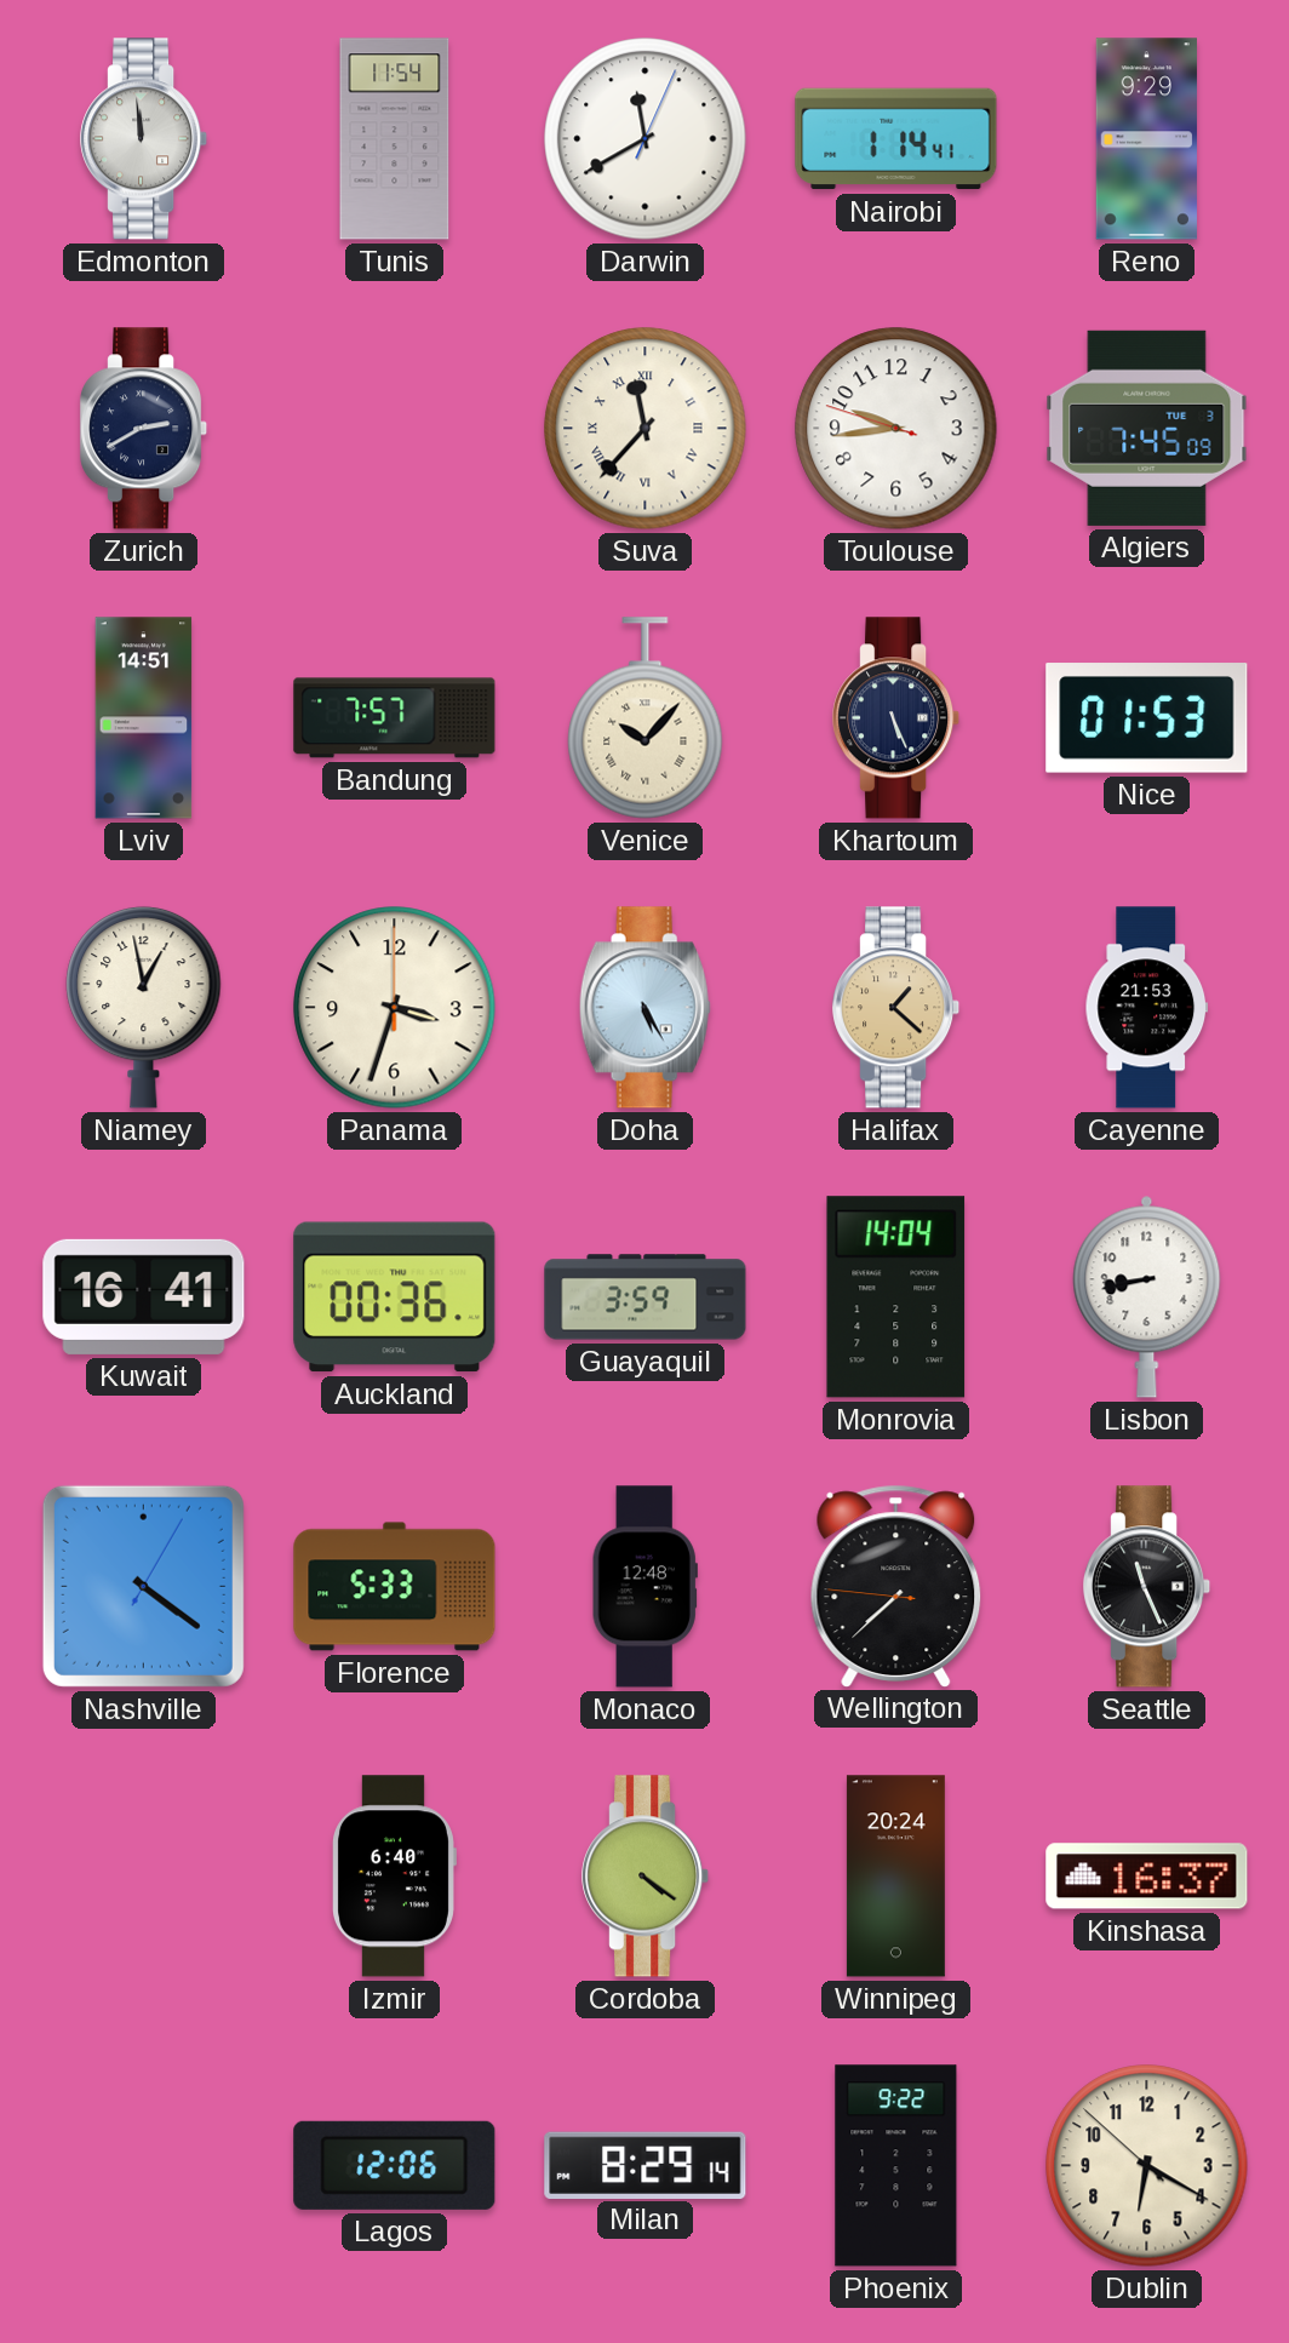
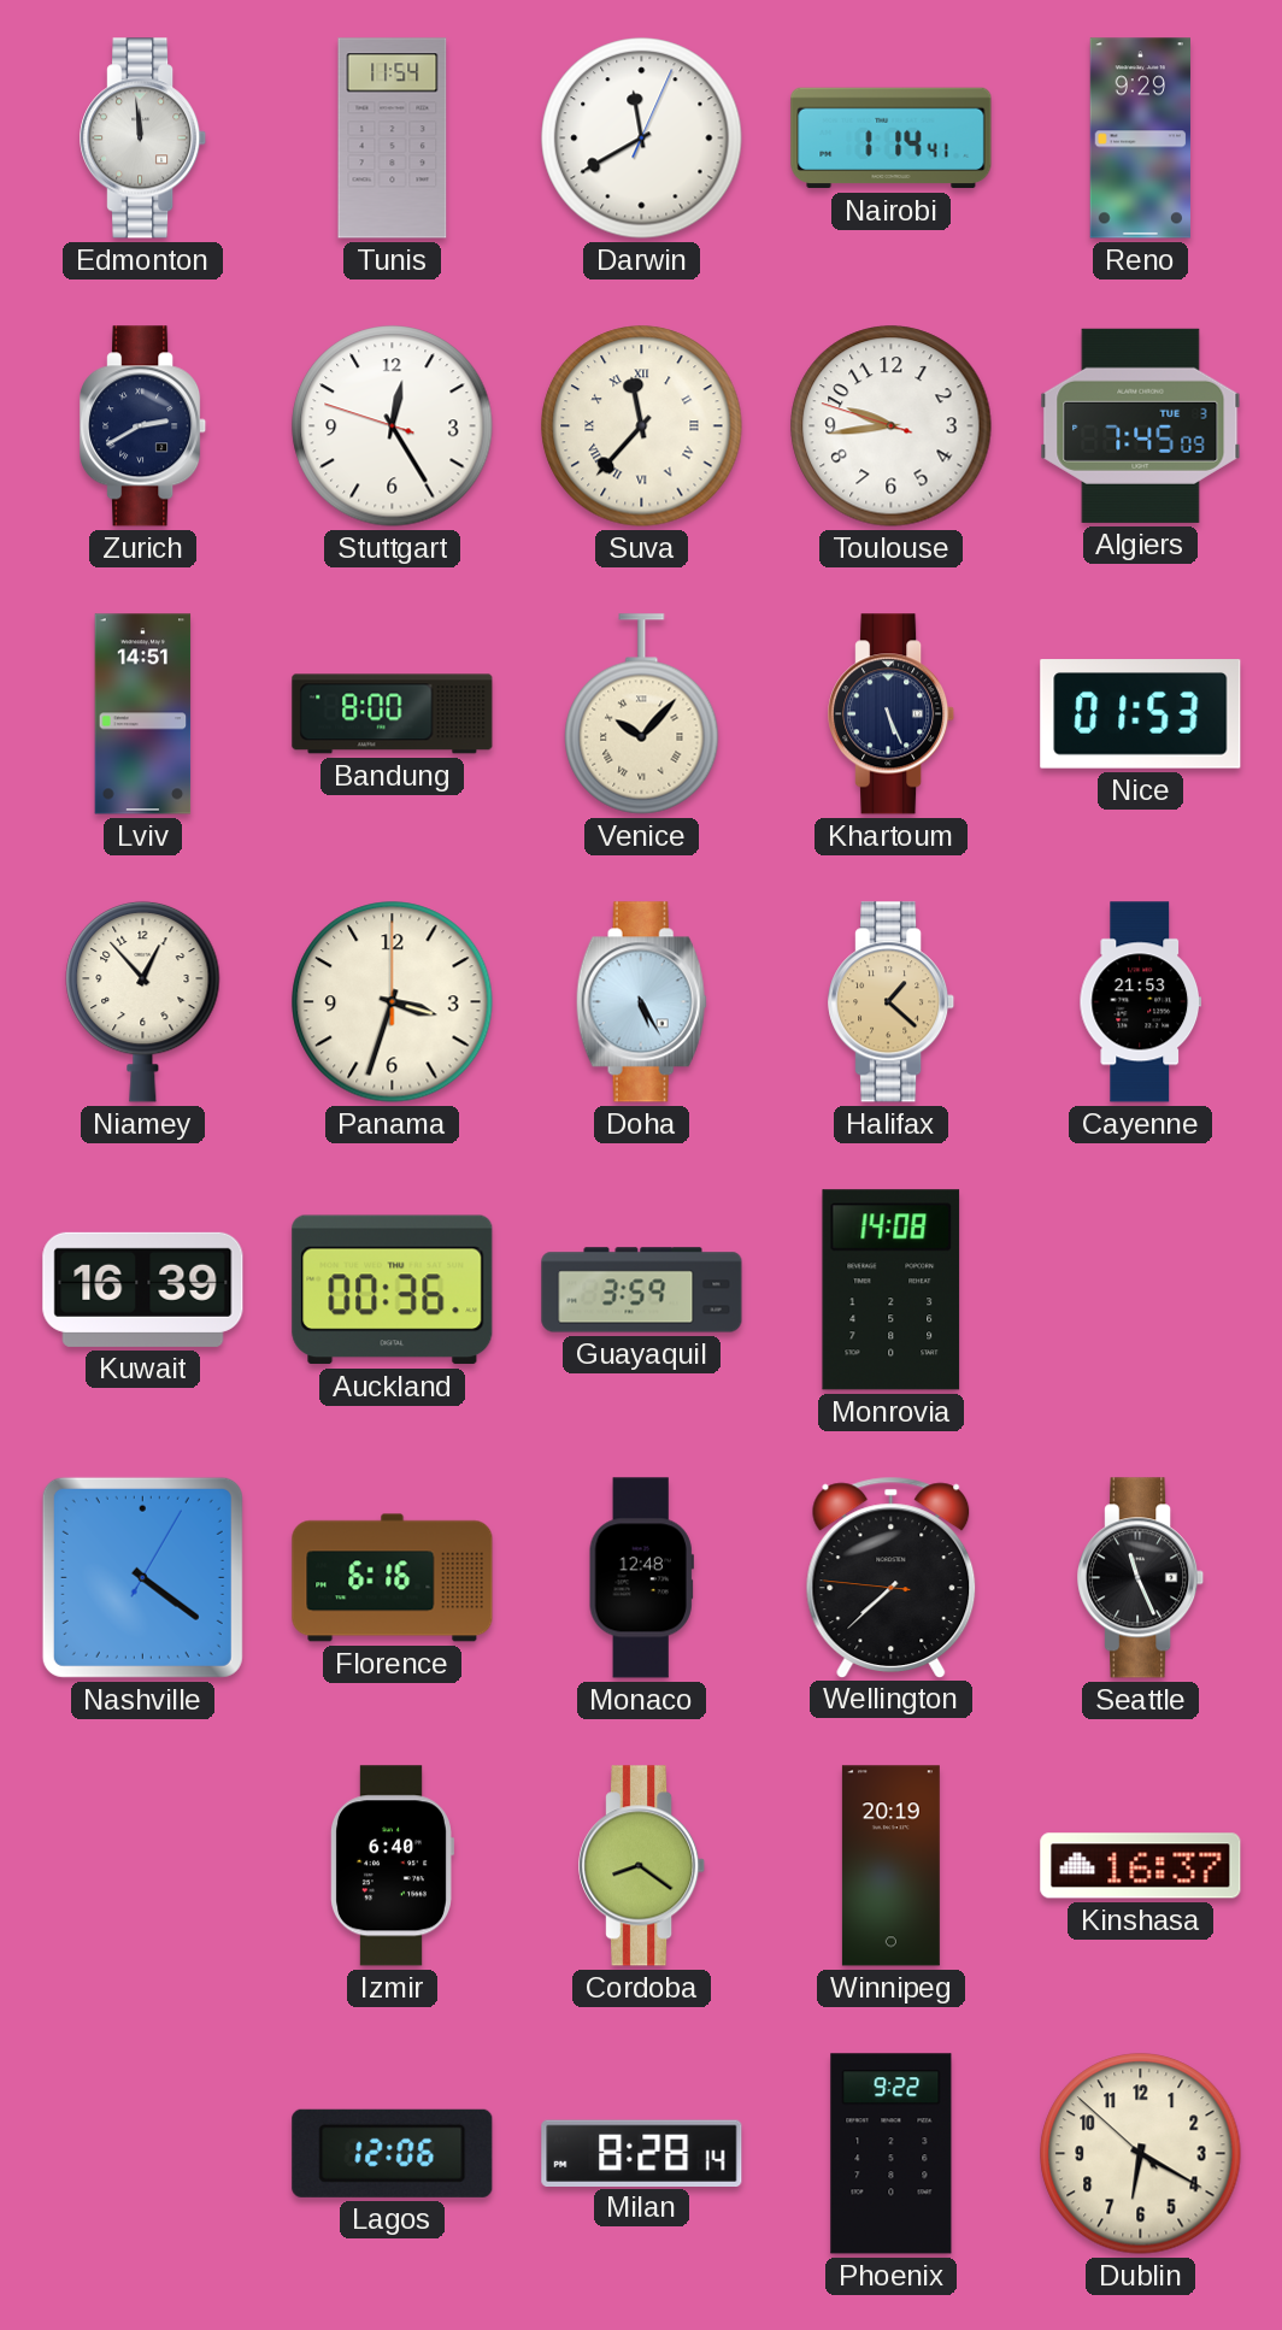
Stuttgart: none -> 12:24 (393, 426)
Bandung: 7:57 -> 8:00 (393, 714)
Niamey: 12:58 -> 12:53 (143, 1001)
Kuwait: 16:41 -> 16:39 (143, 1289)
Monrovia: 14:04 -> 14:08 (892, 1290)
Lisbon: 8:43 -> none (1147, 1296)
Florence: 5:33 -> 6:16 (393, 1578)
Cordoba: 4:21 -> 8:21 (642, 1866)
Winnipeg: 20:24 -> 20:19 (890, 1866)
Milan: 8:29 -> 8:28 (642, 2153)
